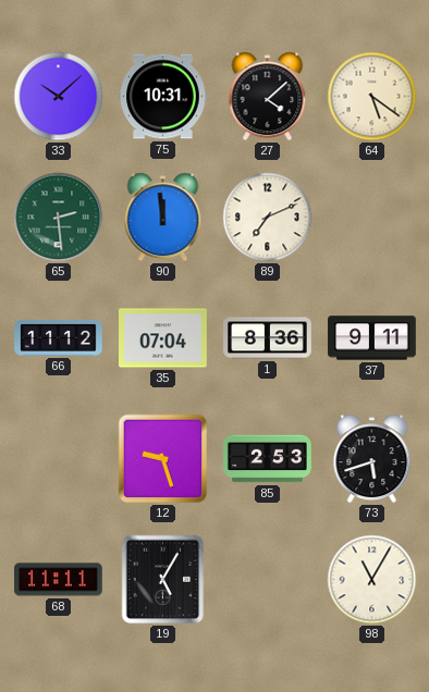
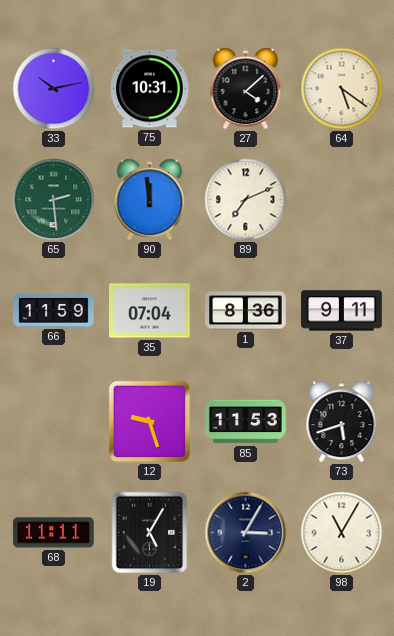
33: 10:08 -> 10:13 (54, 89)
66: 11:12 -> 11:59 (54, 310)
85: 2:53 -> 11:53 (246, 422)
2: none -> 3:05 (246, 533)
